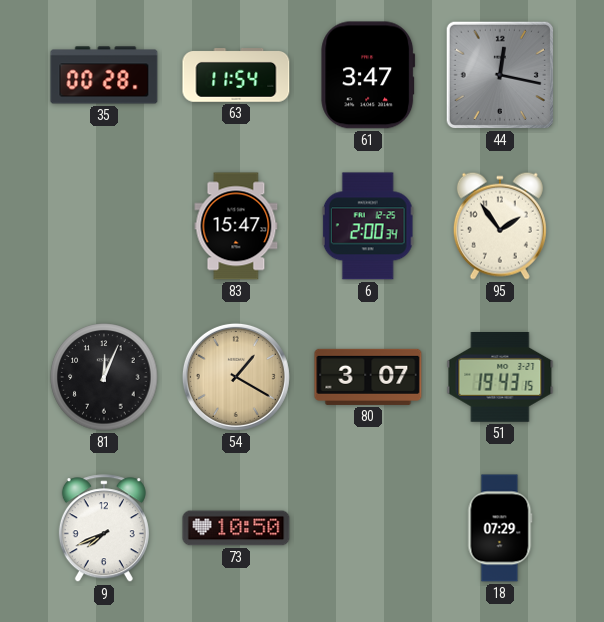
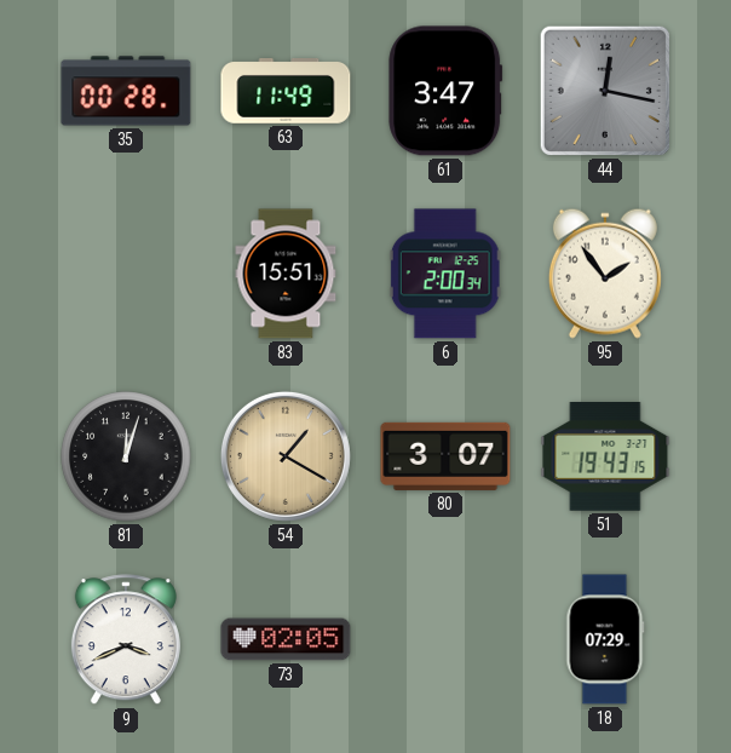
63: 11:54 -> 11:49 (286, 92)
83: 15:47 -> 15:51 (286, 274)
81: 12:04 -> 12:03 (126, 456)
9: 7:41 -> 3:41 (126, 640)
73: 10:50 -> 02:05 (286, 639)
